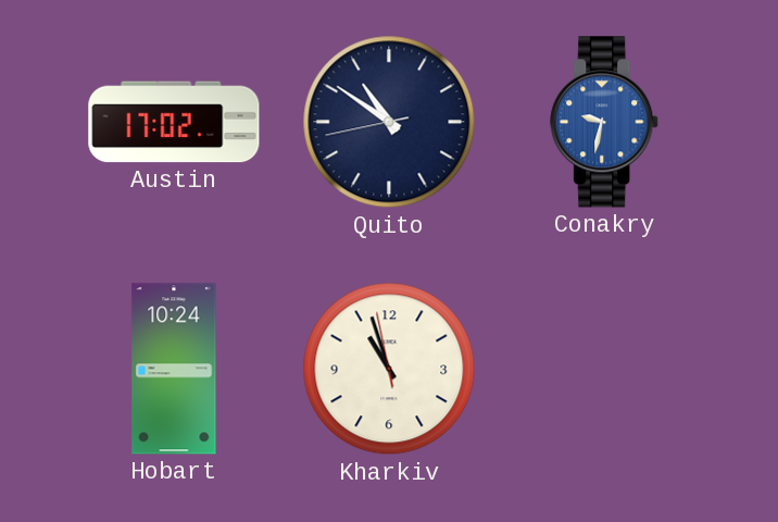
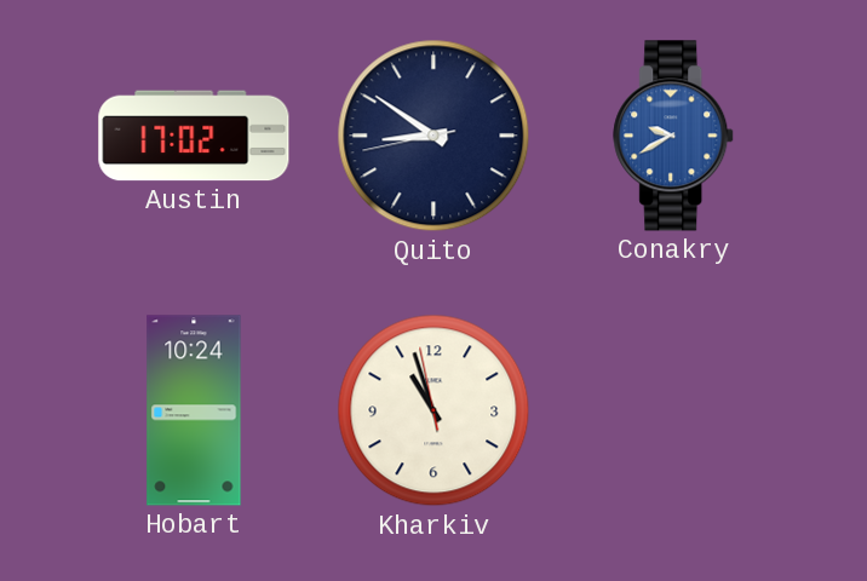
Quito: 10:50 -> 8:50 (434, 136)
Conakry: 9:32 -> 9:40 (674, 136)
